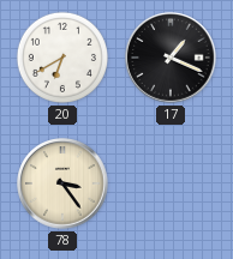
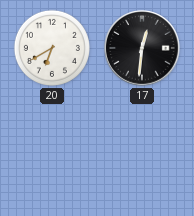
17: 1:19 -> 12:31 (142, 48)
78: 3:24 -> none (62, 183)
